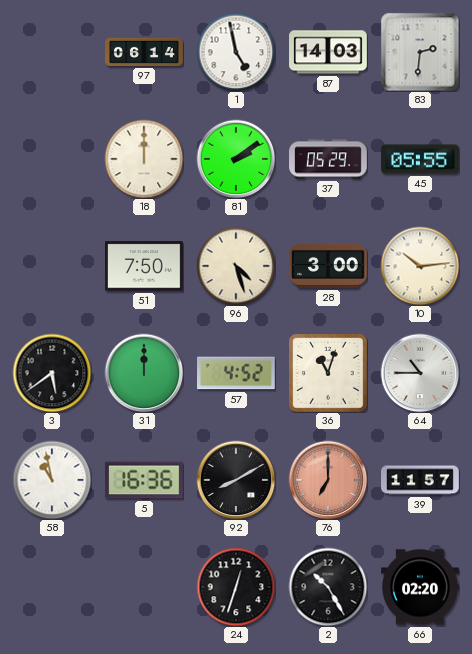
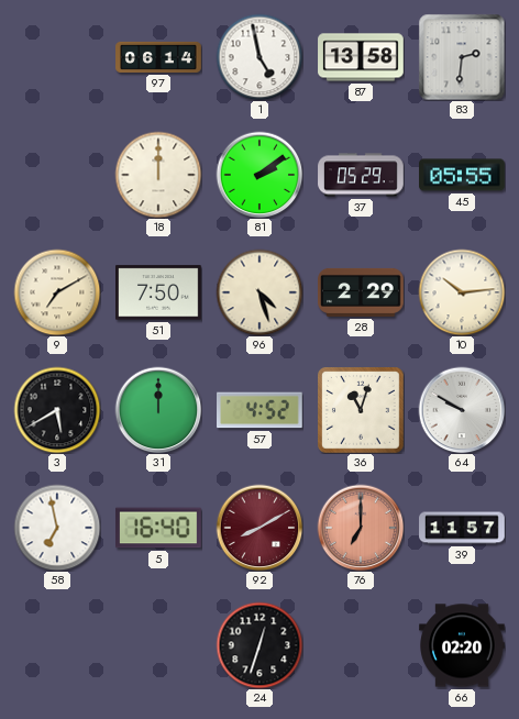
87: 14:03 -> 13:58 (361, 57)
9: none -> 7:10 (57, 292)
28: 3:00 -> 2:29 (361, 292)
3: 5:39 -> 5:40 (57, 410)
64: 10:45 -> 9:50 (462, 410)
58: 10:58 -> 6:58 (57, 528)
5: 16:36 -> 16:40 (159, 528)
92 dial: black -> burgundy (259, 528)
2: 10:25 -> none (328, 587)
